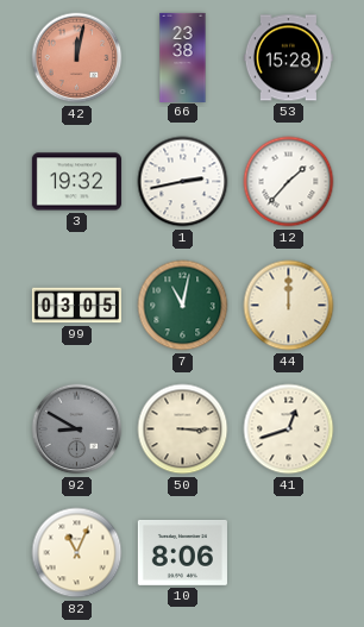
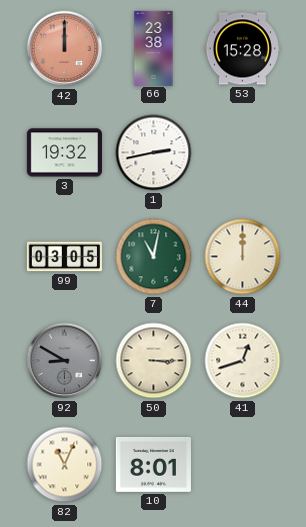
42: 12:02 -> 12:00 (65, 49)
12: 1:37 -> none (289, 182)
10: 8:06 -> 8:01 (153, 464)
